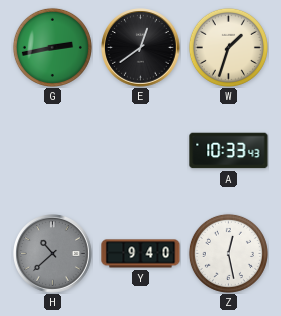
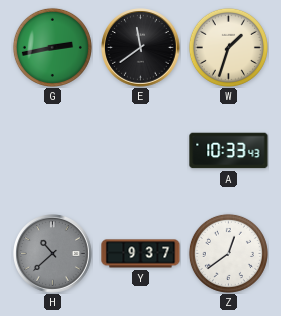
E: 12:39 -> 11:39 (141, 48)
Y: 9:40 -> 9:37 (141, 254)
Z: 12:28 -> 12:39 (228, 253)
